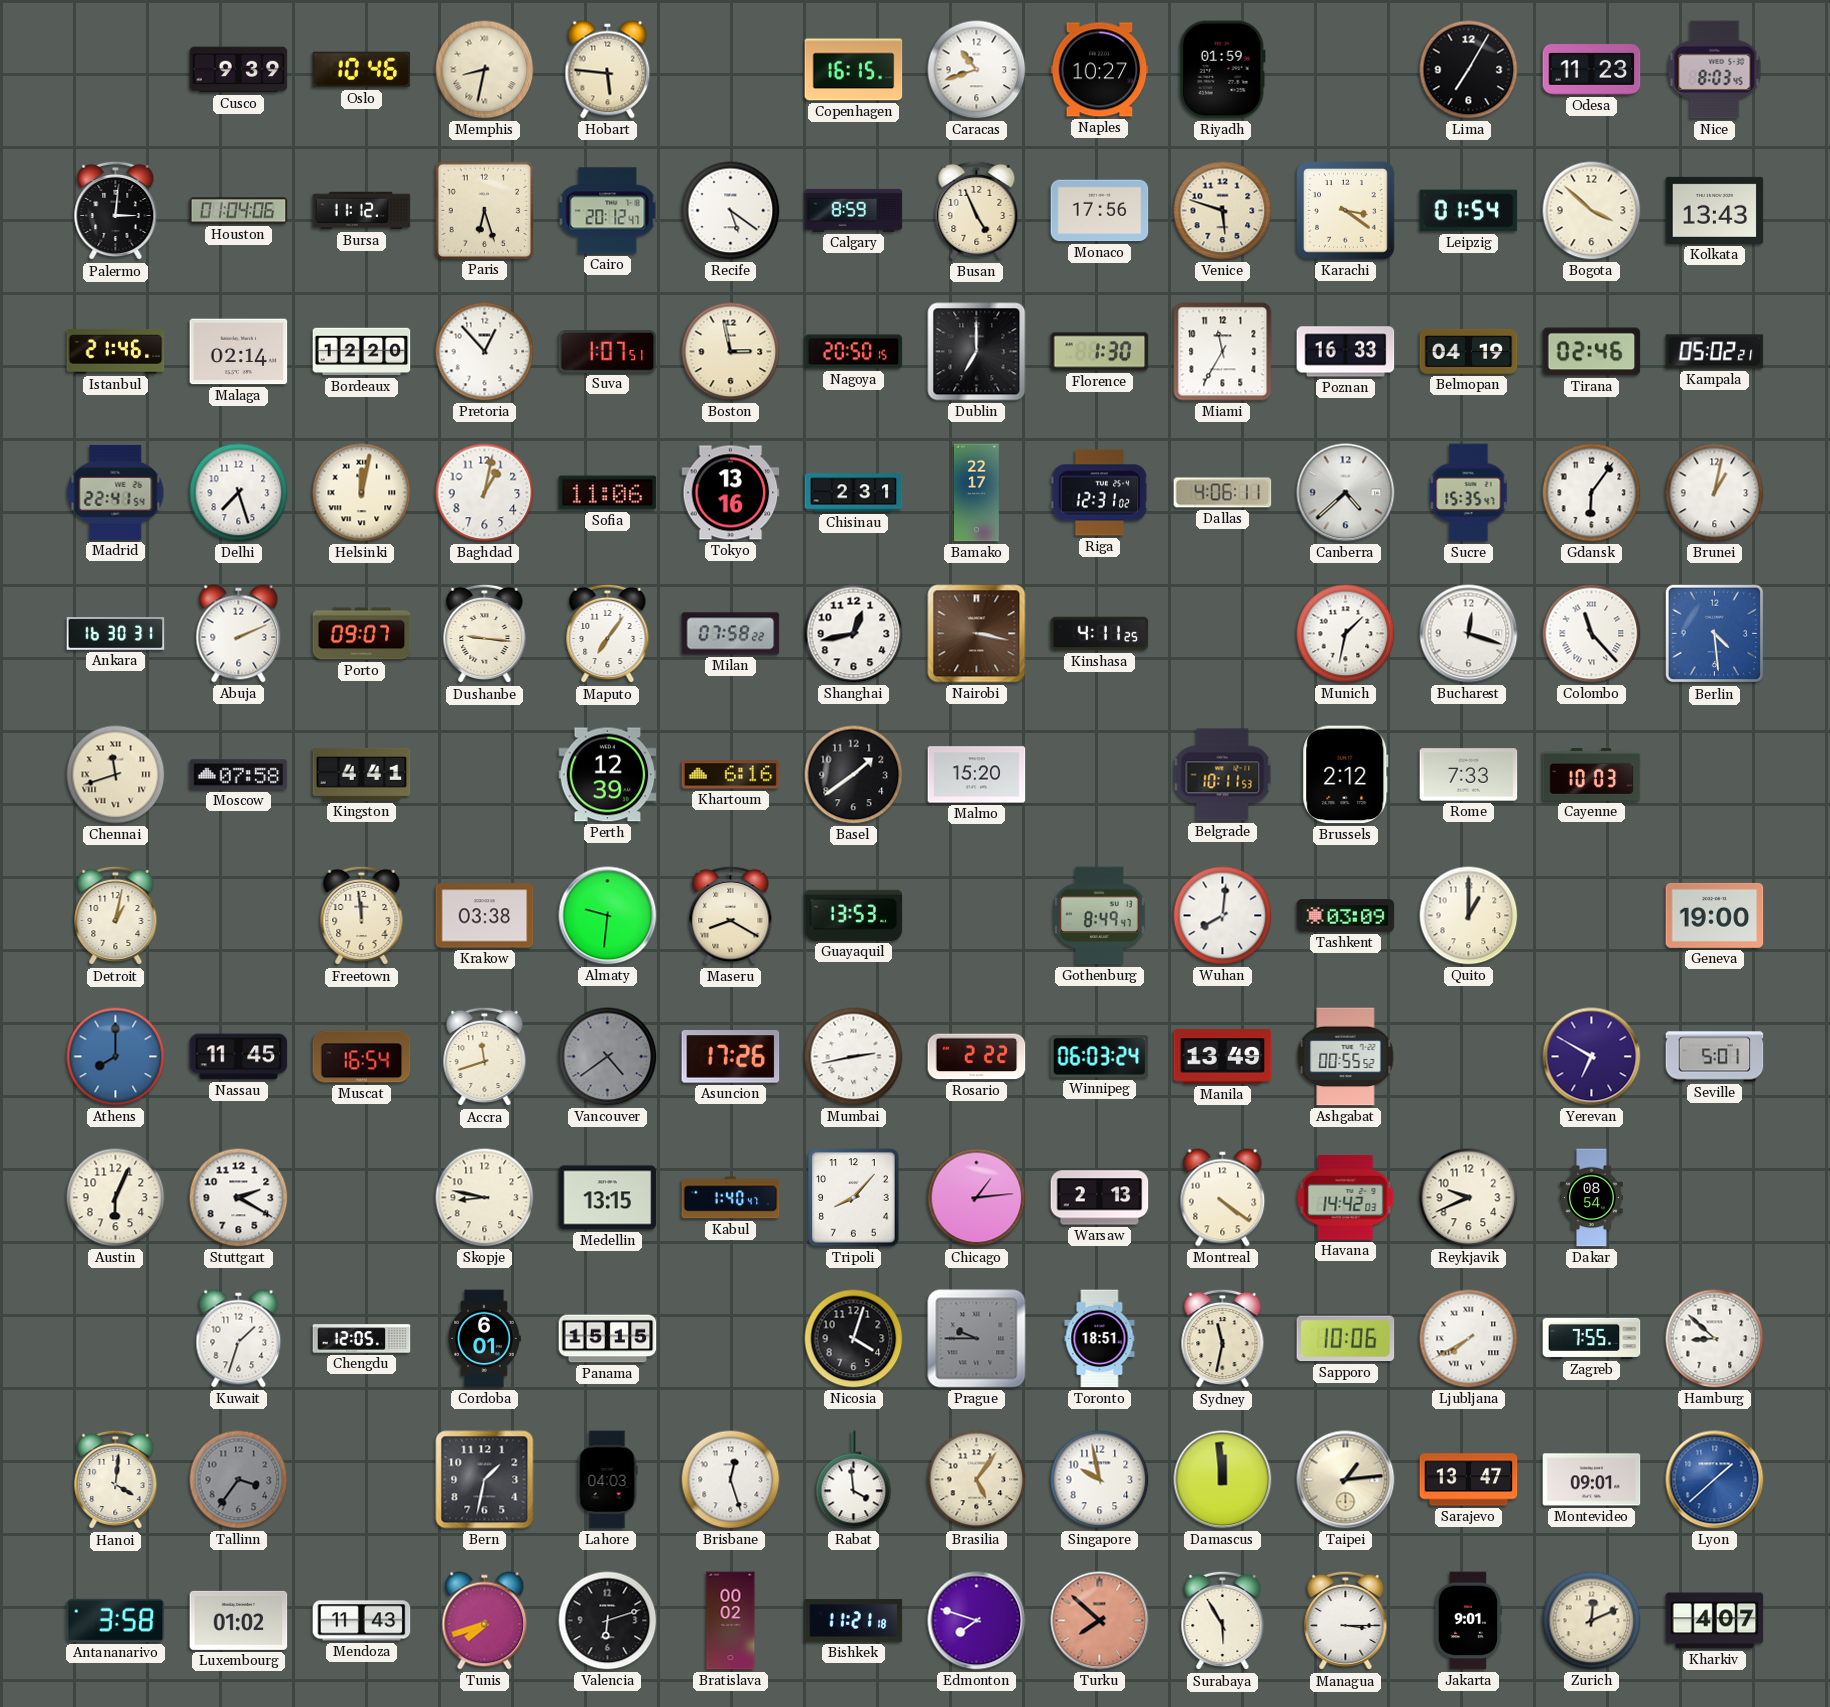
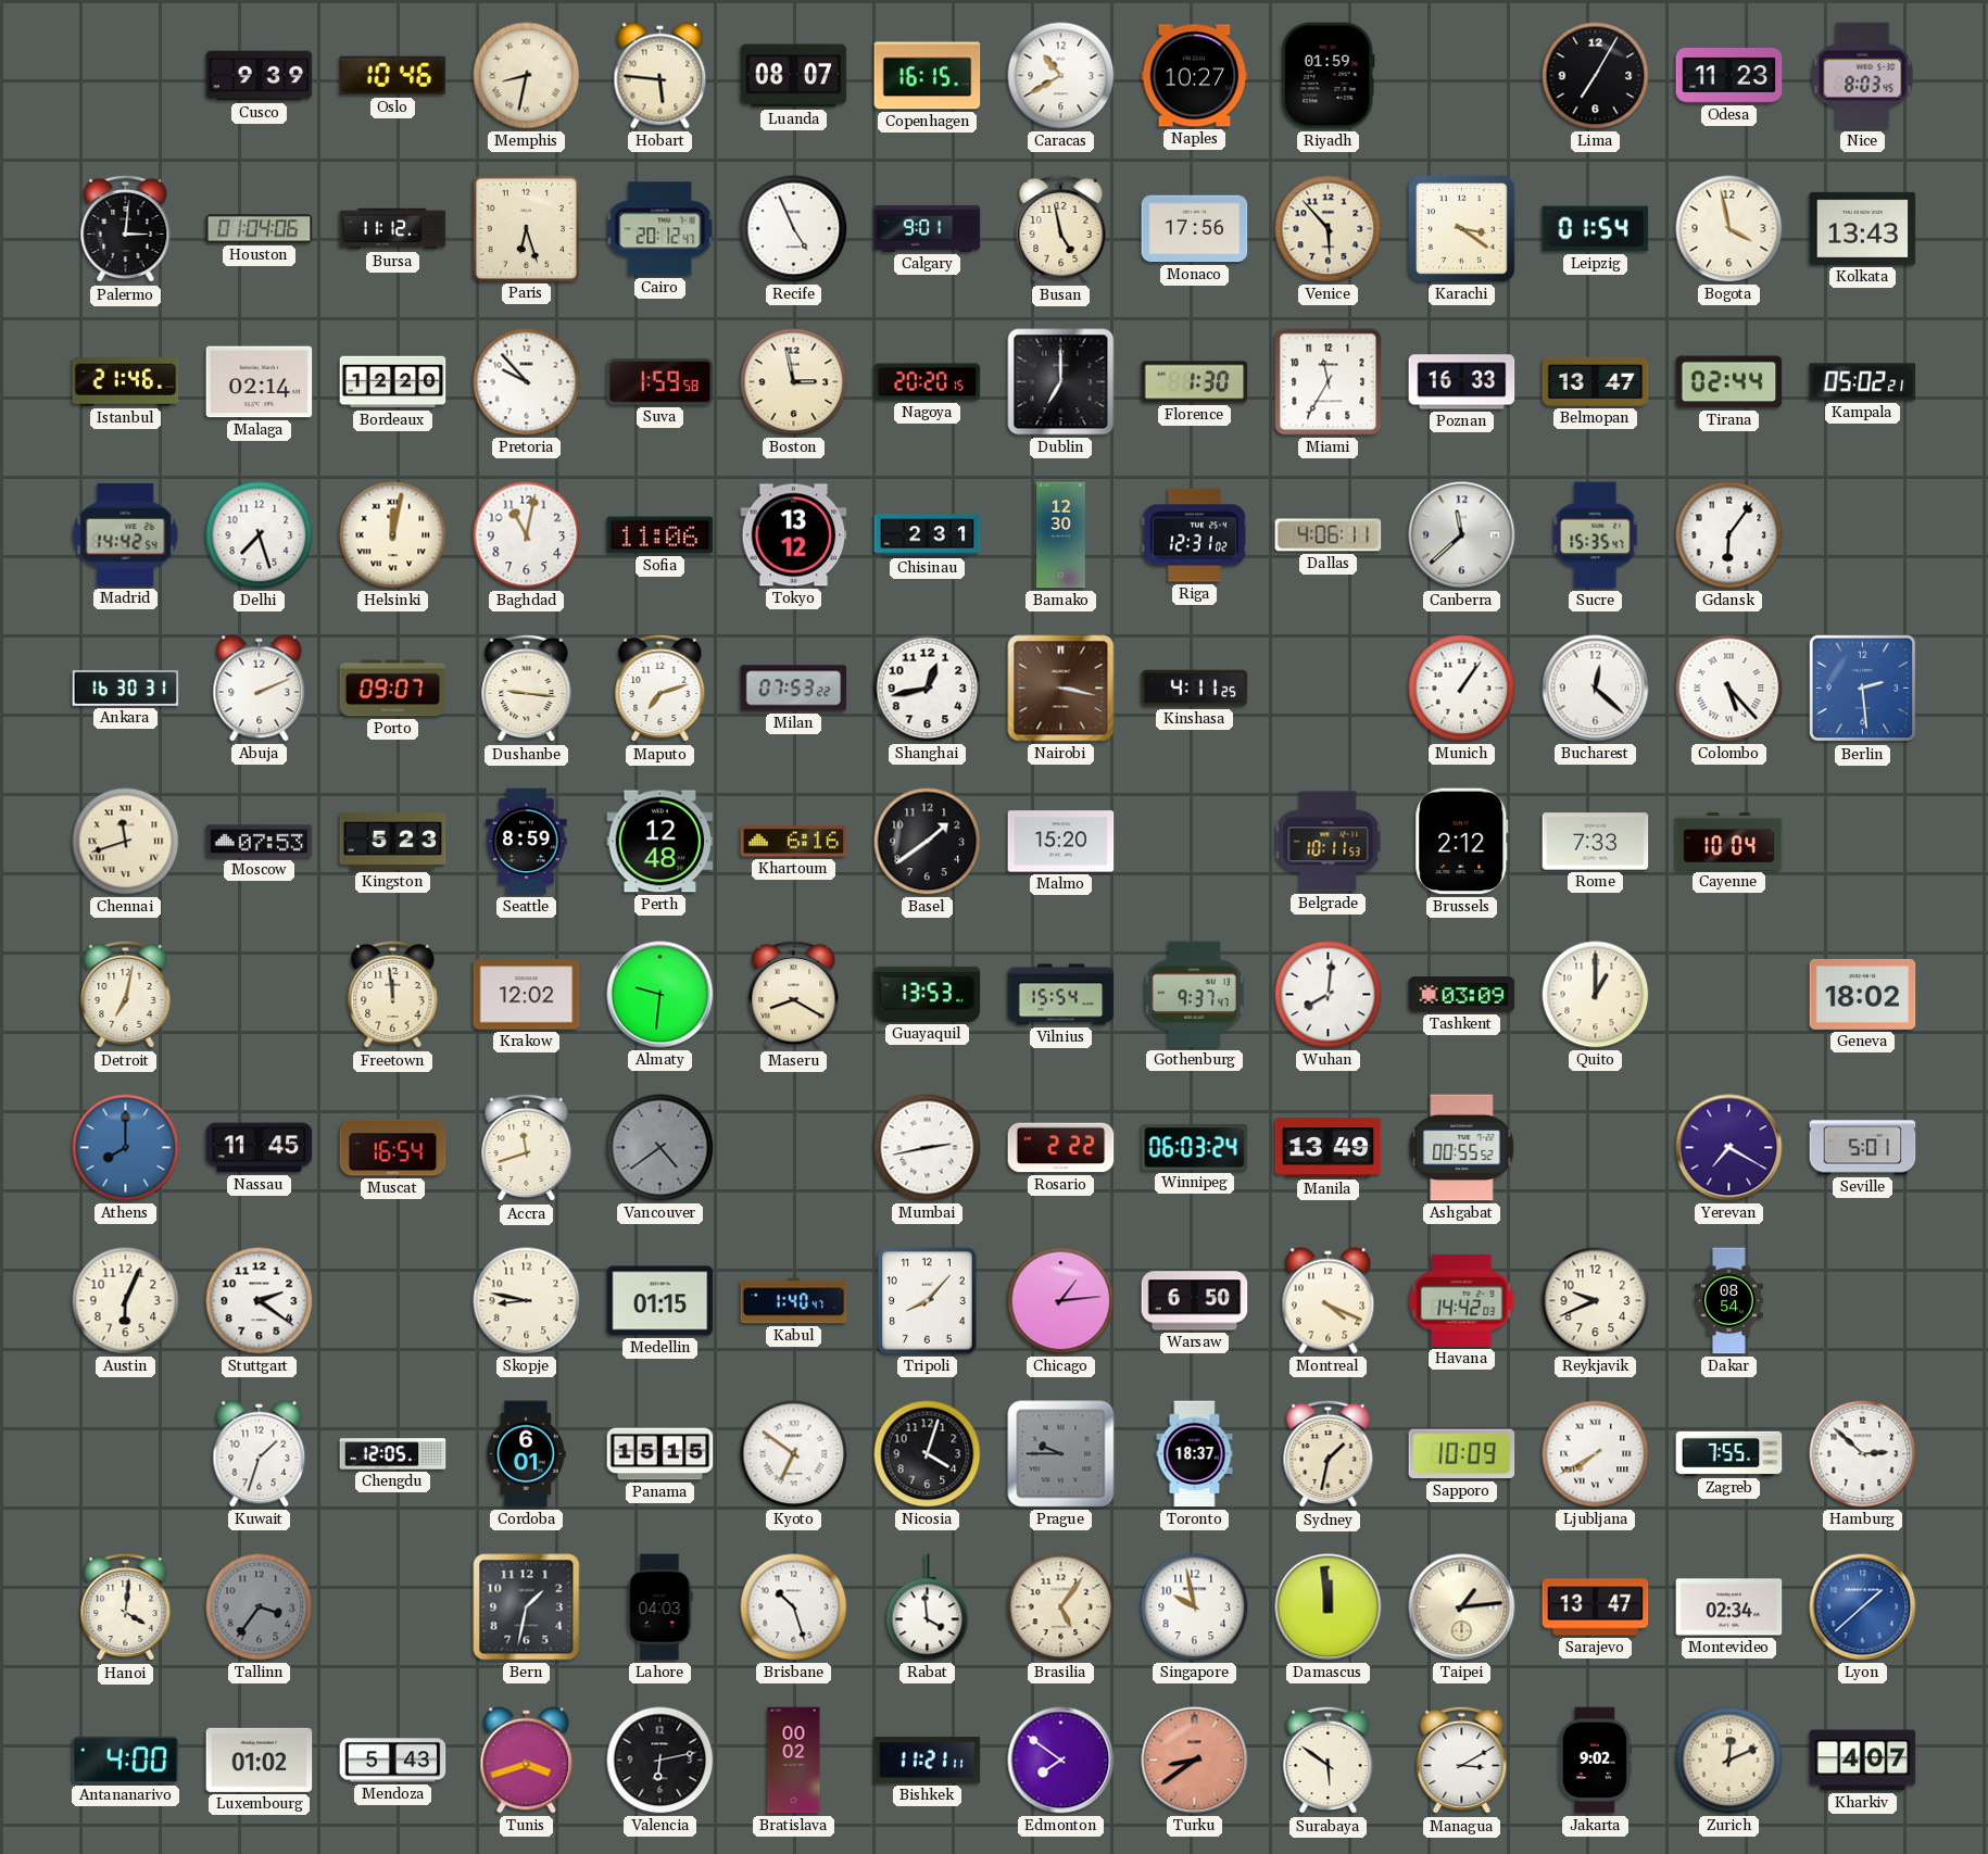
Luanda: none -> 08:07 (794, 76)
Caracas: 10:42 -> 10:40 (1061, 76)
Recife: 5:21 -> 4:56 (794, 229)
Calgary: 8:59 -> 9:01 (928, 228)
Busan: 4:56 -> 4:58 (1061, 229)
Venice: 5:48 -> 5:53 (1329, 229)
Bogota: 3:52 -> 3:58 (1729, 229)
Pretoria: 12:53 -> 9:53 (527, 382)
Suva: 1:07 -> 1:59 (660, 382)
Nagoya: 20:50 -> 20:20 (928, 382)
Belmopan: 04:19 -> 13:47 (1596, 381)
Tirana: 02:46 -> 02:44 (1729, 382)
Madrid: 22:41 -> 14:42 (126, 534)
Baghdad: 1:02 -> 11:02 (527, 535)
Tokyo: 13:16 -> 13:12 (794, 535)
Bamako: 22:17 -> 12:30 (1061, 535)
Canberra: 4:38 -> 11:38 (1462, 535)
Brunei: 1:02 -> none (1715, 493)
Maputo: 7:06 -> 7:12 (660, 689)
Milan: 07:58 -> 07:53 (794, 689)
Munich: 1:32 -> 1:06 (1462, 689)
Bucharest: 12:18 -> 12:22 (1596, 689)
Colombo: 11:23 -> 5:23 (1729, 689)
Berlin: 4:29 -> 2:29 (1863, 689)
Moscow: 07:58 -> 07:53 (260, 842)
Kingston: 4:41 -> 5:23 (393, 841)
Seattle: none -> 8:59 (527, 842)
Perth: 12:39 -> 12:48 (660, 842)
Cayenne: 10:03 -> 10:04 (1729, 842)
Detroit: 1:02 -> 7:02 (126, 995)
Krakow: 03:38 -> 12:02 (527, 995)
Vilnius: none -> 15:54 (1061, 995)
Gothenburg: 8:49 -> 9:37 (1194, 995)
Geneva: 19:00 -> 18:02 (1863, 994)
Asuncion: 17:26 -> none (731, 1057)
Yerevan: 6:50 -> 7:20 (1729, 1148)
Stuttgart: 2:20 -> 2:21 (260, 1301)
Medellin: 13:15 -> 01:15 (660, 1301)
Warsaw: 2:13 -> 6:50 (1195, 1301)
Montreal: 4:21 -> 4:19 (1329, 1301)
Kyoto: none -> 6:51 (794, 1454)
Toronto: 18:51 -> 18:37 (1195, 1454)
Sydney: 11:32 -> 1:32 (1329, 1454)
Sapporo: 10:06 -> 10:09 (1462, 1454)
Hamburg: 8:52 -> 2:52 (1863, 1454)
Brisbane: 12:27 -> 10:27 (794, 1607)
Montevideo: 09:01 -> 02:34 (1729, 1607)
Antananarivo: 3:58 -> 4:00 (126, 1760)
Mendoza: 11:43 -> 5:43 (393, 1761)
Tunis: 7:42 -> 3:42 (527, 1761)
Valencia: 6:12 -> 6:13 (660, 1761)
Bishkek: 11:21:18 -> 11:21:11 (928, 1761)
Edmonton: 7:48 -> 7:51 (1061, 1761)
Turku: 7:52 -> 8:39 (1195, 1761)
Surabaya: 5:55 -> 5:51 (1329, 1761)
Managua: 3:15 -> 3:10 (1462, 1761)
Jakarta: 9:01 -> 9:02 (1596, 1761)
